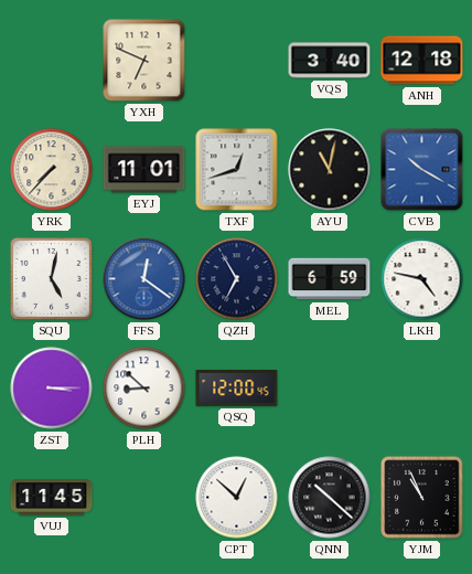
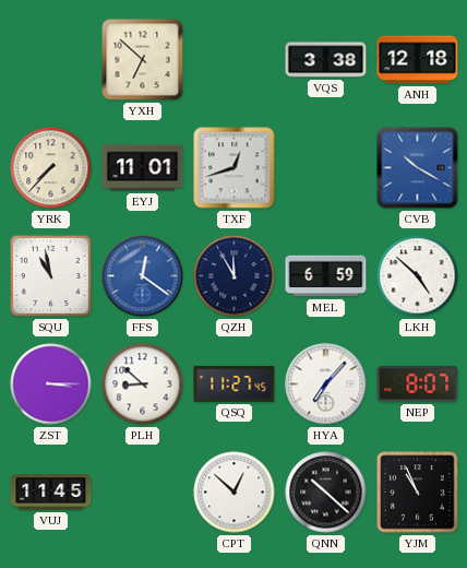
YXH: 6:49 -> 6:52 (143, 60)
VQS: 3:40 -> 3:38 (326, 60)
AYU: 11:02 -> none (330, 170)
SQU: 5:02 -> 10:58 (50, 275)
QZH: 6:55 -> 11:55 (235, 276)
LKH: 4:47 -> 4:52 (418, 276)
QSQ: 12:00 -> 11:27 (235, 383)
HYA: none -> 7:07 (326, 384)
NEP: none -> 8:07 (418, 383)
